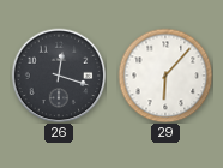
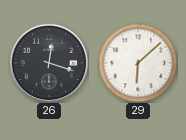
29: 6:07 -> 6:08 (138, 63)
